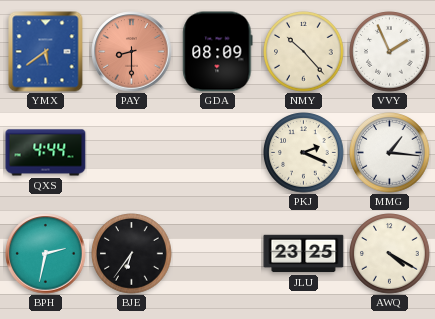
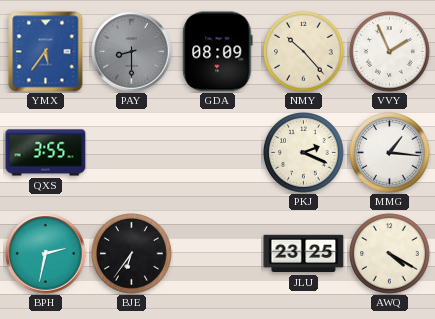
YMX: 5:39 -> 5:36 (46, 52)
PAY dial: salmon -> grey (132, 52)
QXS: 4:44 -> 3:55 (46, 153)
